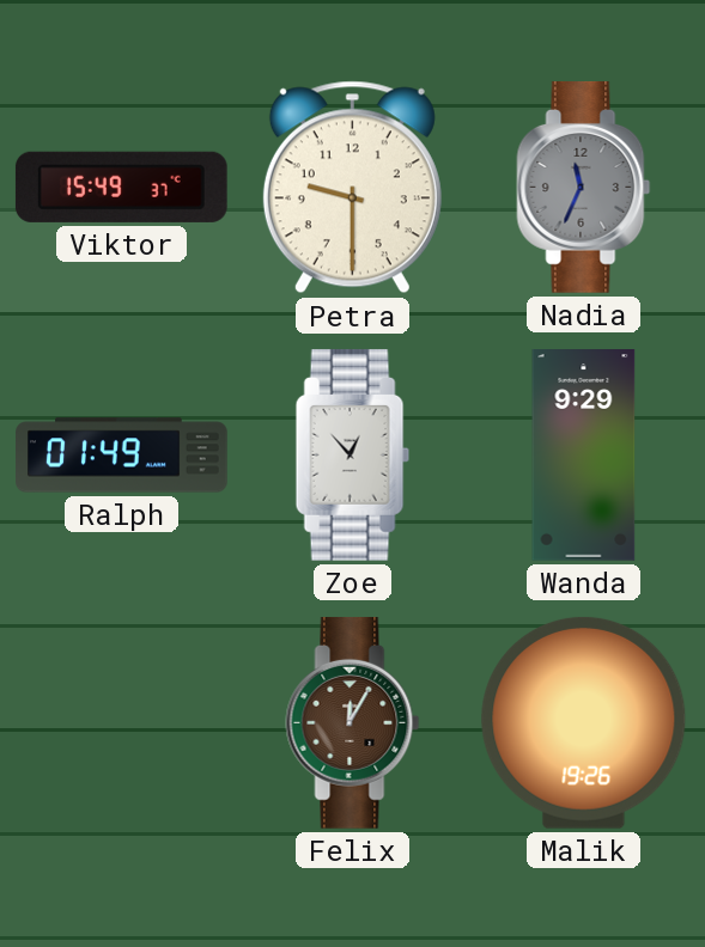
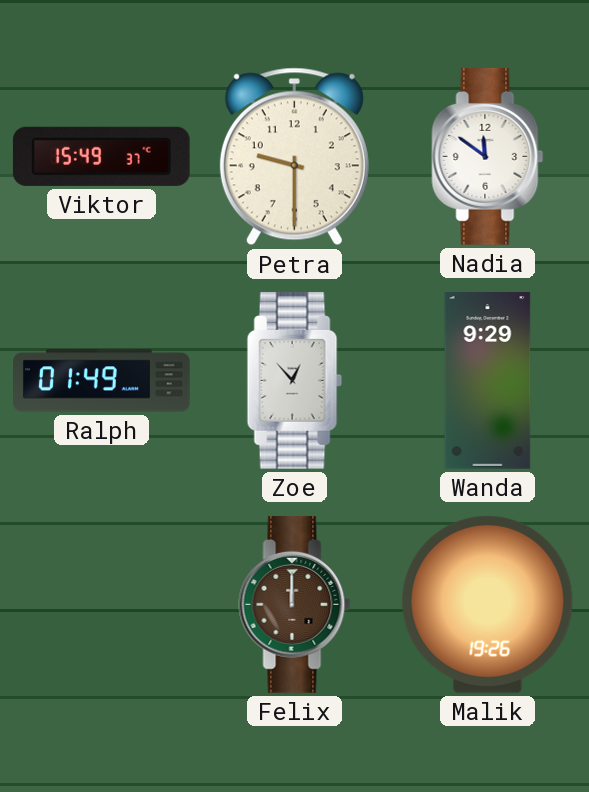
Nadia: 11:34 -> 11:51 (488, 156)
Nadia dial: grey -> white (488, 156)
Felix: 12:05 -> 12:00 (295, 604)
